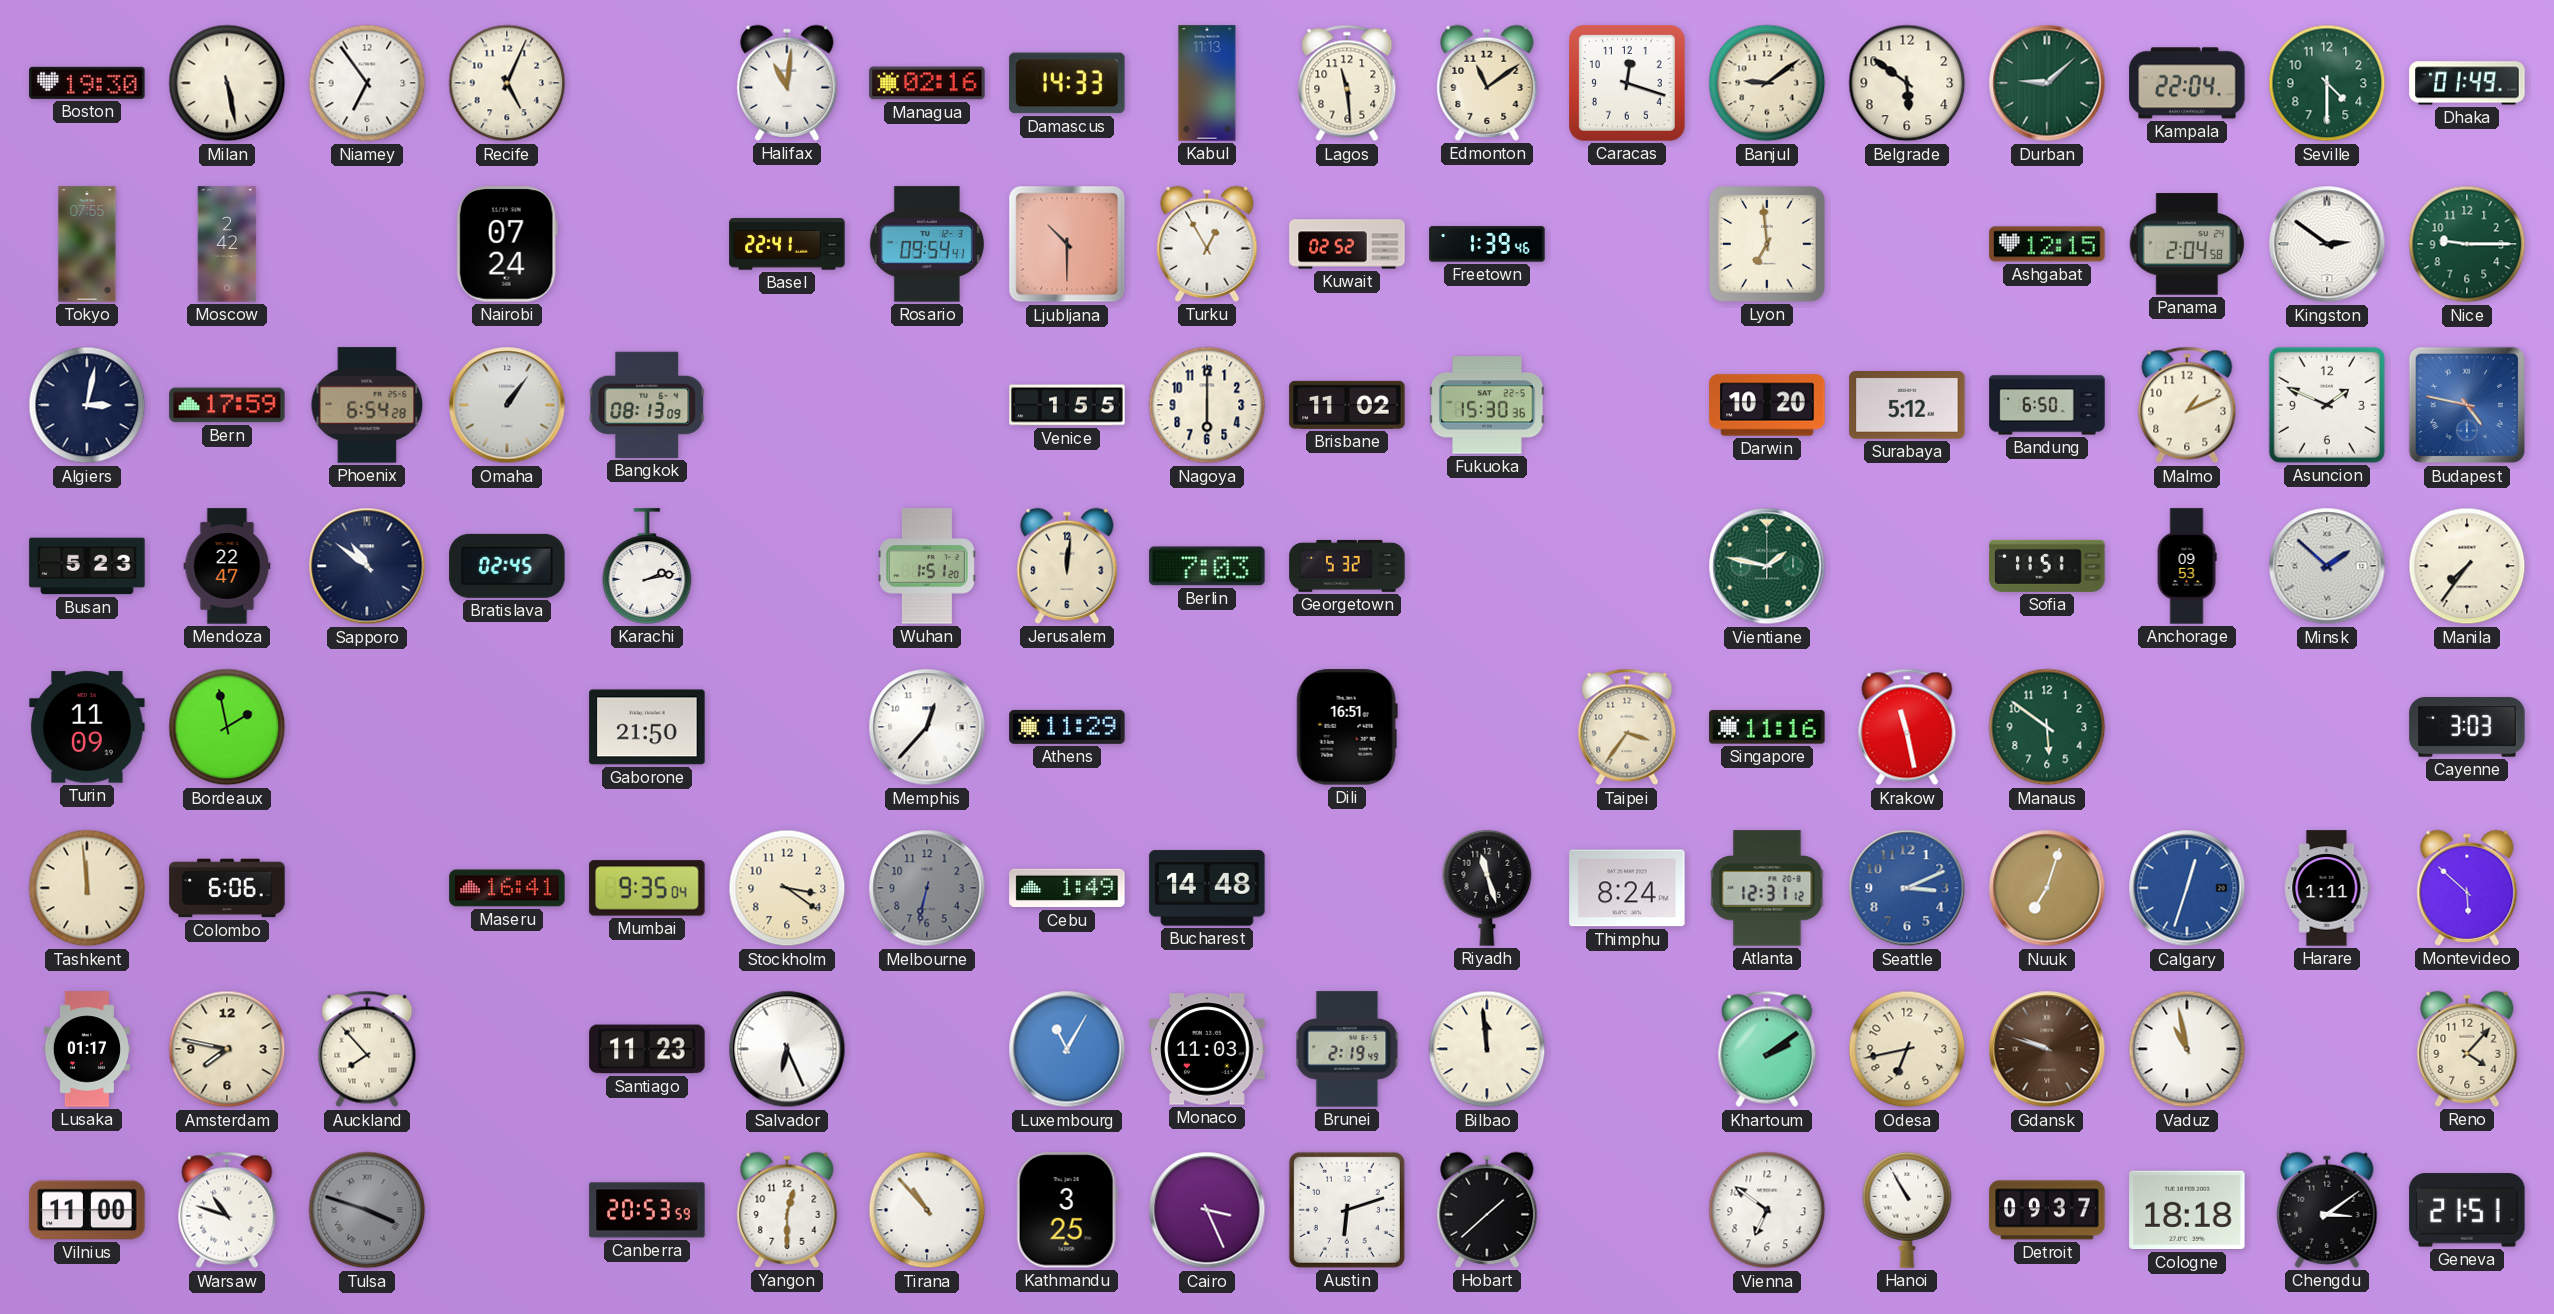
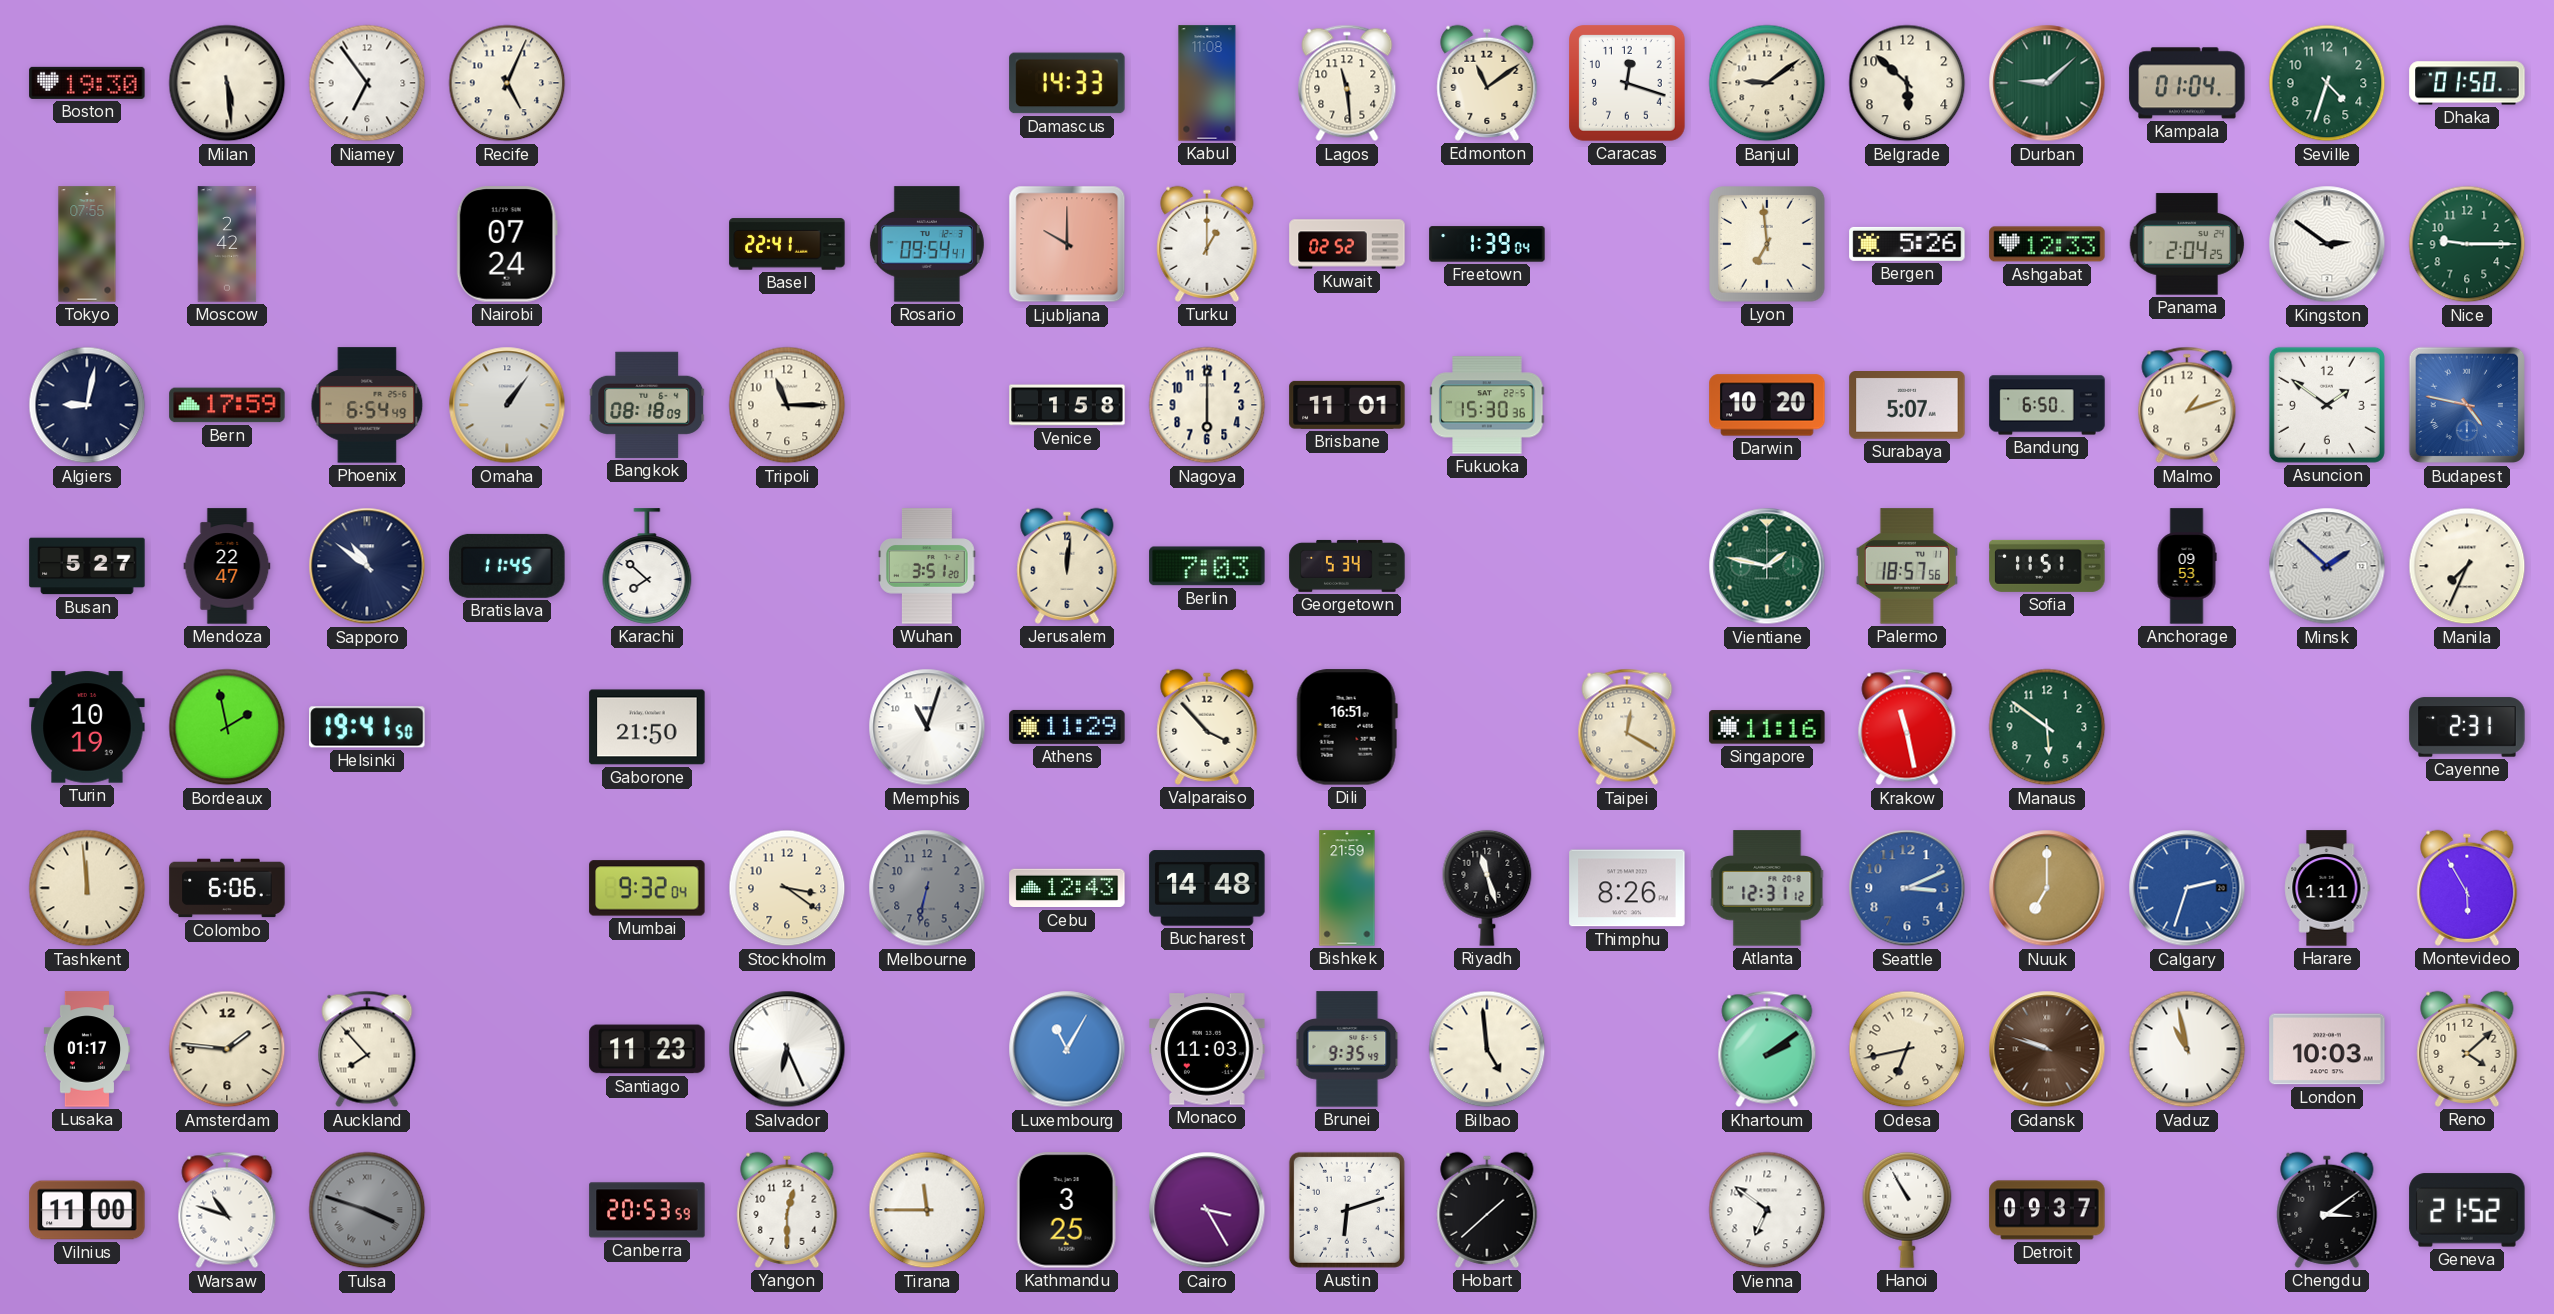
Milan: 5:28 -> 5:29 (227, 83)
Halifax: 11:01 -> none (787, 83)
Managua: 02:16 -> none (927, 83)
Kabul: 11:13 -> 11:08 (1207, 83)
Belgrade: 5:51 -> 5:52 (1907, 83)
Kampala: 22:04 -> 01:04 (2187, 83)
Seville: 4:30 -> 4:33 (2327, 83)
Dhaka: 01:49 -> 01:50 (2467, 83)
Ljubljana: 10:30 -> 10:00 (1067, 244)
Turku: 12:55 -> 1:00 (1207, 244)
Freetown: 1:39:46 -> 1:39:04 (1487, 244)
Bergen: none -> 5:26 (1907, 244)
Ashgabat: 12:15 -> 12:33 (2047, 244)
Panama: 2:04:58 -> 2:04:25 (2187, 244)
Algiers: 3:02 -> 9:02 (87, 405)
Phoenix: 6:54:28 -> 6:54:49 (367, 405)
Bangkok: 08:13 -> 08:18 (647, 405)
Tripoli: none -> 11:15 (787, 405)
Venice: 1:55 -> 1:58 (1067, 405)
Brisbane: 11:02 -> 11:01 (1347, 405)
Surabaya: 5:12 -> 5:07 (1907, 406)
Malmo: 1:11 -> 1:12 (2187, 405)
Asuncion: 1:49 -> 1:51 (2327, 405)
Busan: 5:23 -> 5:27 (87, 566)
Bratislava: 02:45 -> 11:45 (507, 566)
Karachi: 2:13 -> 7:52 (647, 566)
Wuhan: 1:51 -> 3:51 (928, 566)
Georgetown: 5:32 -> 5:34 (1347, 566)
Palermo: none -> 18:57 (1907, 566)
Manila: 7:36 -> 7:34 (2467, 566)
Turin: 11:09 -> 10:19 (87, 727)
Helsinki: none -> 19:41 (367, 727)
Memphis: 12:37 -> 11:03 (927, 727)
Valparaiso: none -> 3:53 (1207, 727)
Taipei: 3:36 -> 12:20 (1627, 727)
Cayenne: 3:03 -> 2:31 (2467, 727)
Maseru: 16:41 -> none (507, 888)
Mumbai: 9:35 -> 9:32 (647, 888)
Cebu: 1:49 -> 12:43 (1067, 888)
Bishkek: none -> 21:59 (1347, 888)
Thimphu: 8:24 -> 8:26 (1627, 888)
Nuuk: 7:03 -> 7:00 (2047, 888)
Calgary: 12:33 -> 2:33 (2187, 888)
Montevideo: 5:52 -> 5:55 (2467, 888)
Amsterdam: 7:47 -> 1:46 (227, 1049)
Brunei: 2:19 -> 9:35 (1347, 1049)
Bilbao: 11:59 -> 4:59 (1487, 1049)
London: none -> 10:03 (2327, 1049)
Reno: 4:07 -> 4:08 (2467, 1049)
Tirana: 10:53 -> 11:45 (927, 1210)
Cairo: 3:26 -> 3:25 (1207, 1210)
Cologne: 18:18 -> none (2187, 1210)
Geneva: 21:51 -> 21:52 (2467, 1210)
